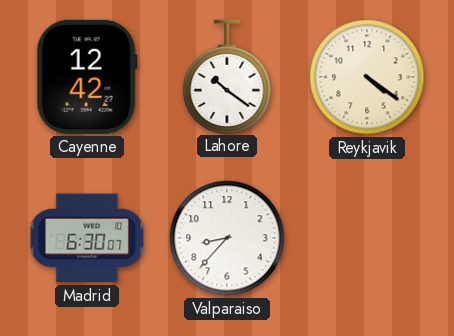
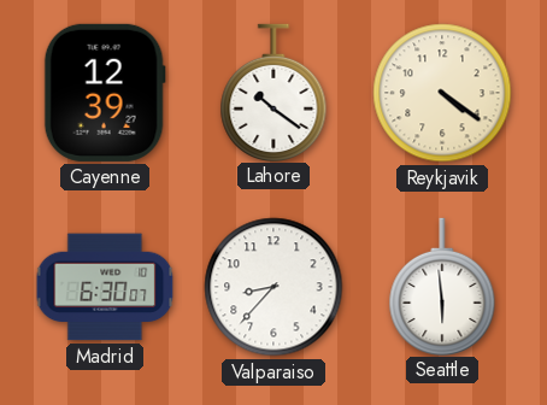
Cayenne: 12:42 -> 12:39 (105, 93)
Seattle: none -> 5:59 (442, 286)
